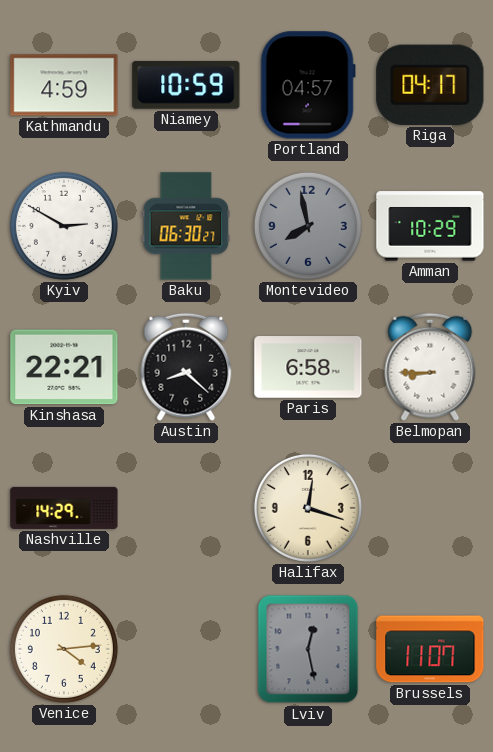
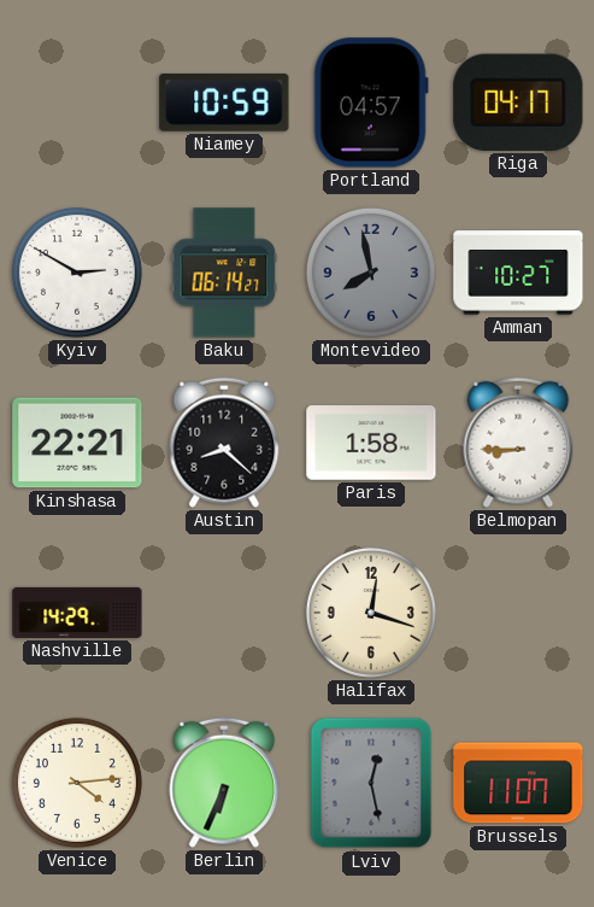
Kathmandu: 4:59 -> none (64, 85)
Baku: 06:30 -> 06:14 (224, 273)
Amman: 10:29 -> 10:27 (518, 273)
Paris: 6:58 -> 1:58 (371, 443)
Berlin: none -> 6:34 (224, 783)
